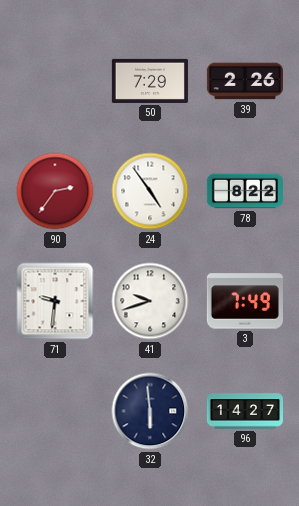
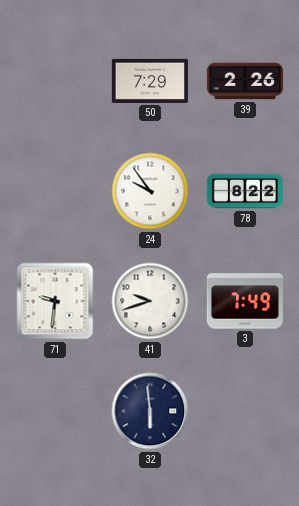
90: 2:36 -> none (55, 191)
24: 4:54 -> 9:54 (150, 191)
96: 14:27 -> none (244, 411)
